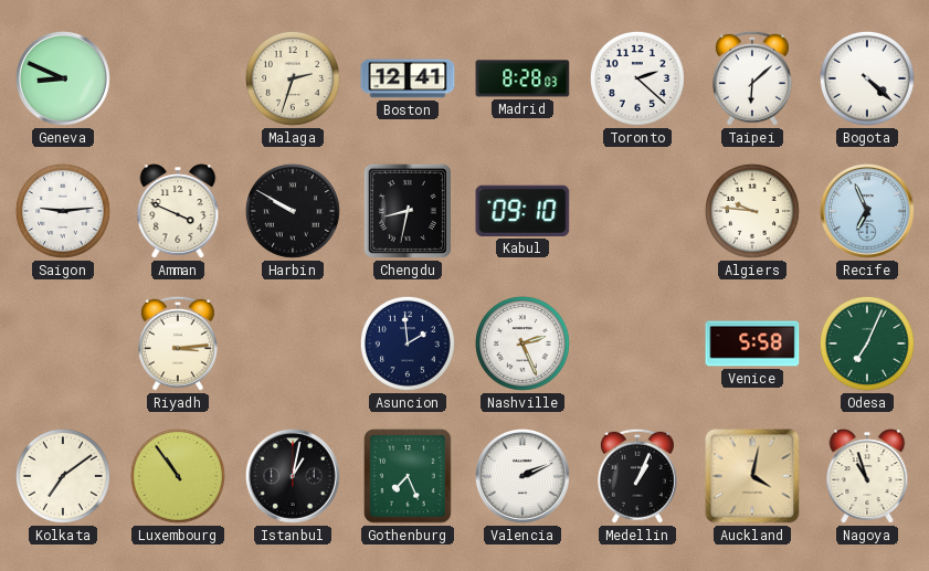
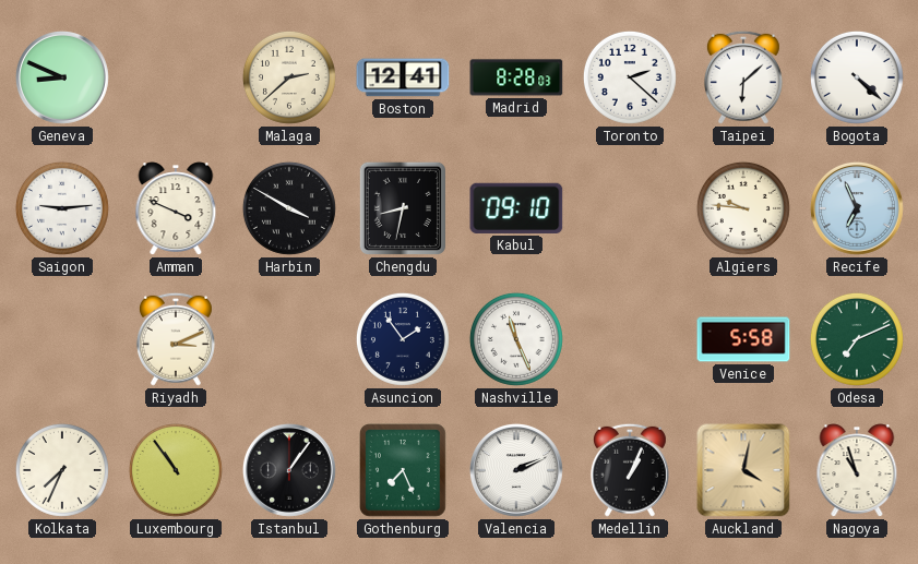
Malaga: 2:33 -> 2:38 (289, 77)
Harbin: 9:50 -> 3:50 (289, 208)
Riyadh: 3:14 -> 3:11 (176, 339)
Asuncion: 1:59 -> 1:54 (403, 339)
Nashville: 2:26 -> 11:26 (516, 339)
Odesa: 7:04 -> 7:11 (857, 339)
Kolkata: 7:09 -> 7:34 (62, 470)
Istanbul: 1:02 -> 1:06 (290, 471)
